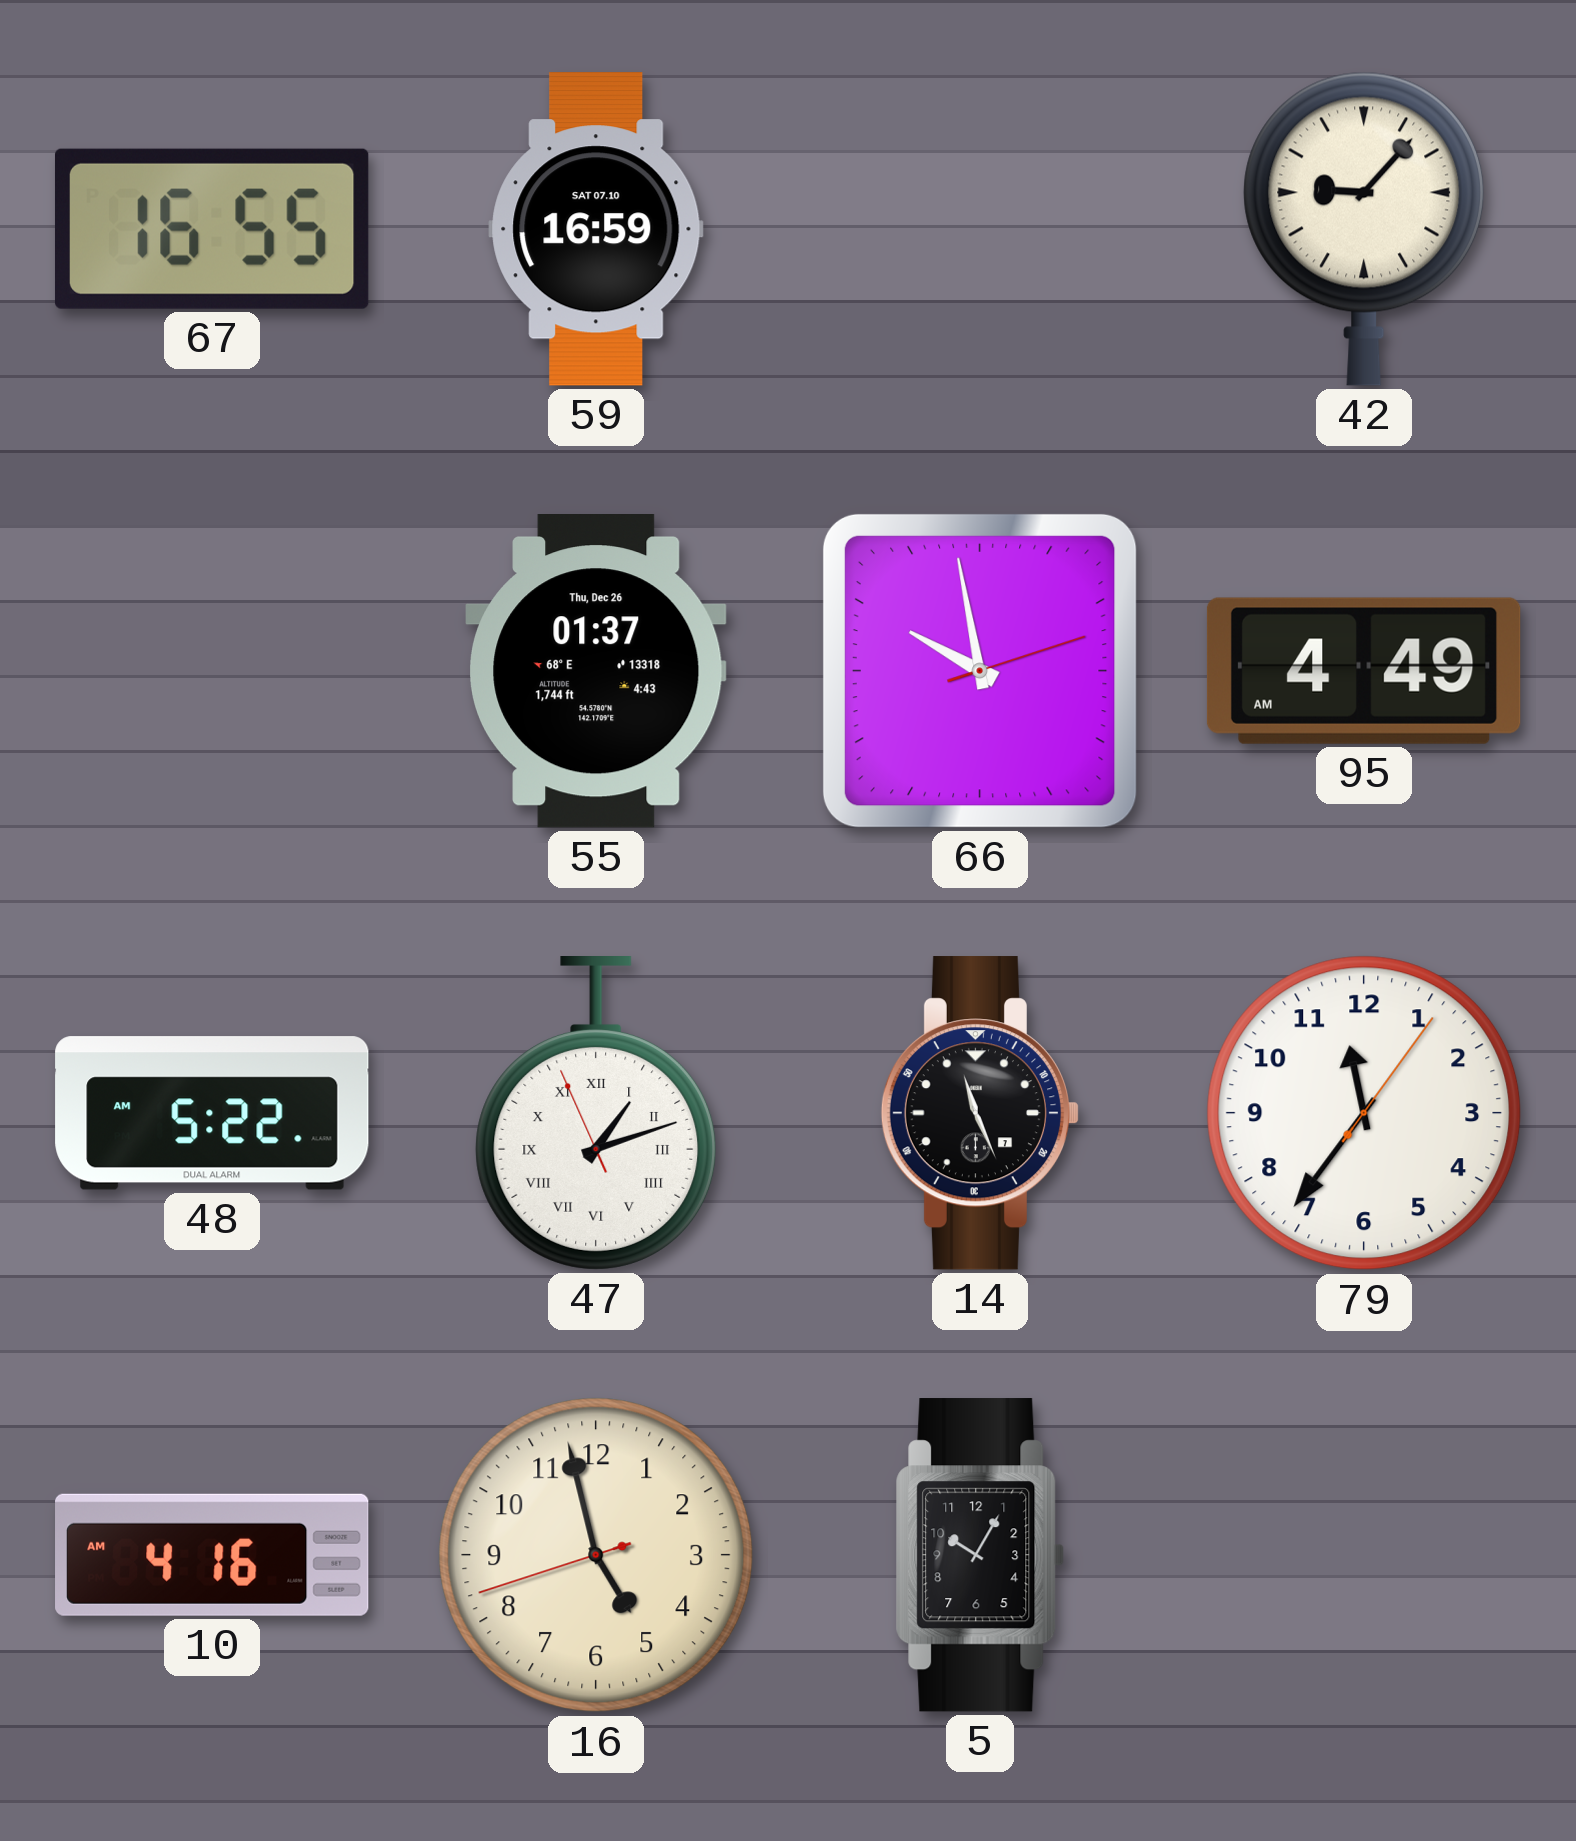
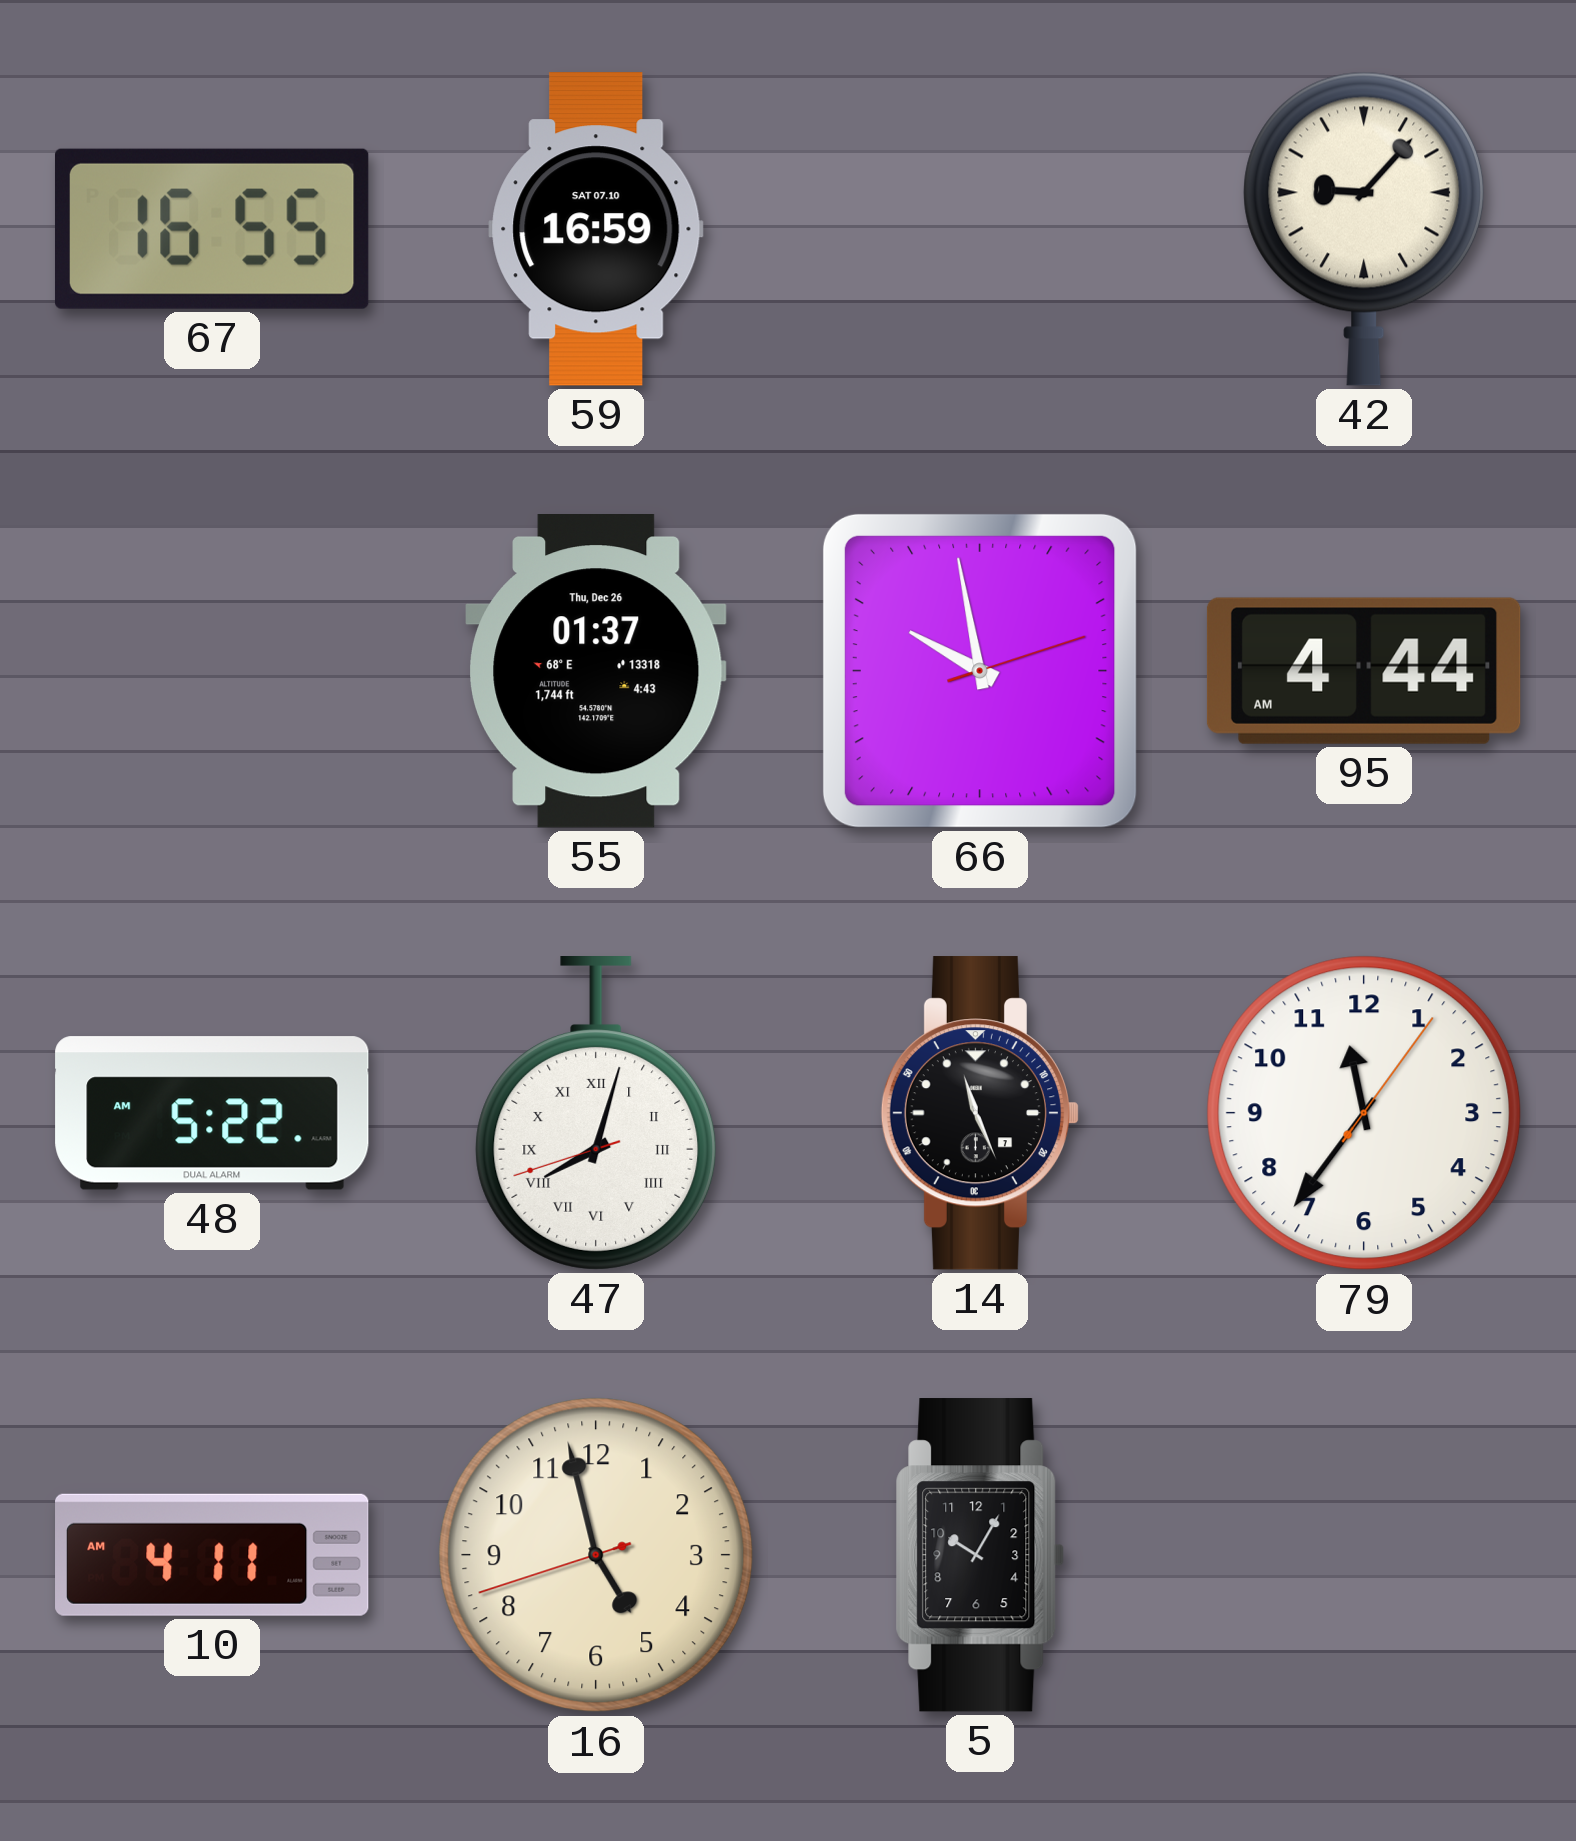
95: 4:49 -> 4:44 (1364, 671)
47: 1:11 -> 8:02 (596, 1114)
10: 4:16 -> 4:11 (212, 1555)
